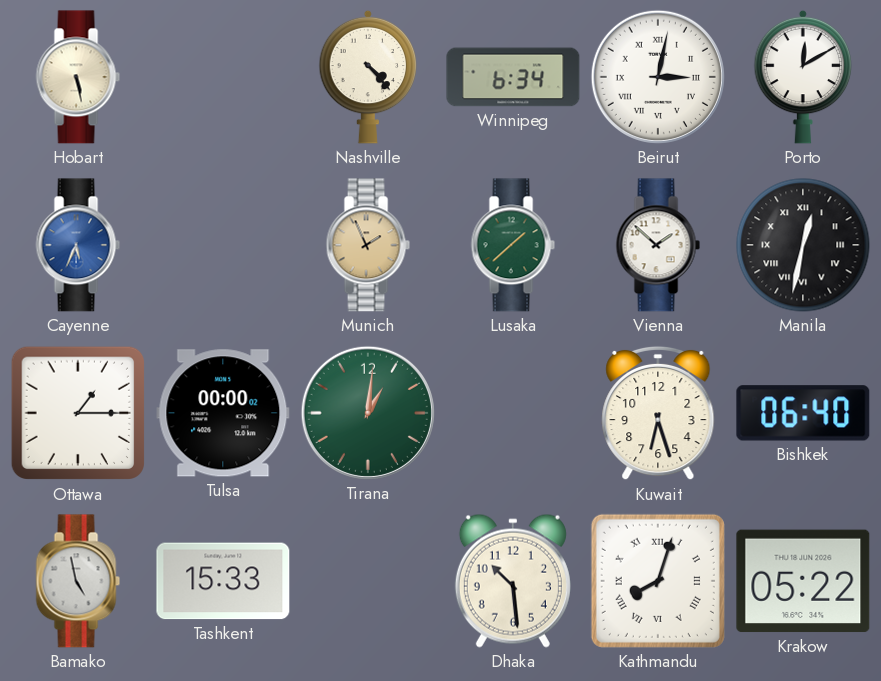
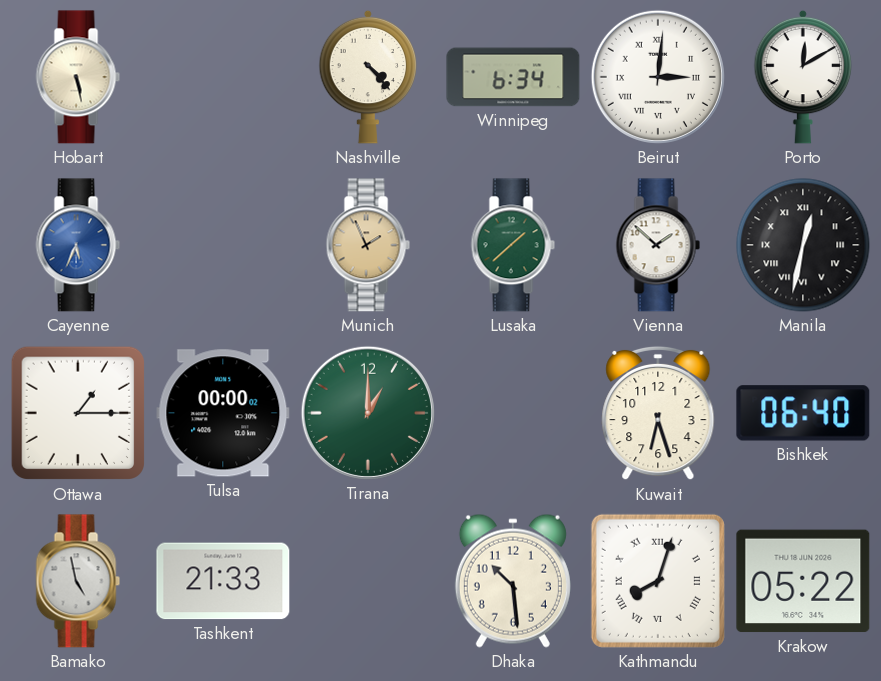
Beirut: 3:02 -> 3:01 (658, 77)
Tirana: 1:01 -> 1:00 (368, 413)
Tashkent: 15:33 -> 21:33 (223, 581)
